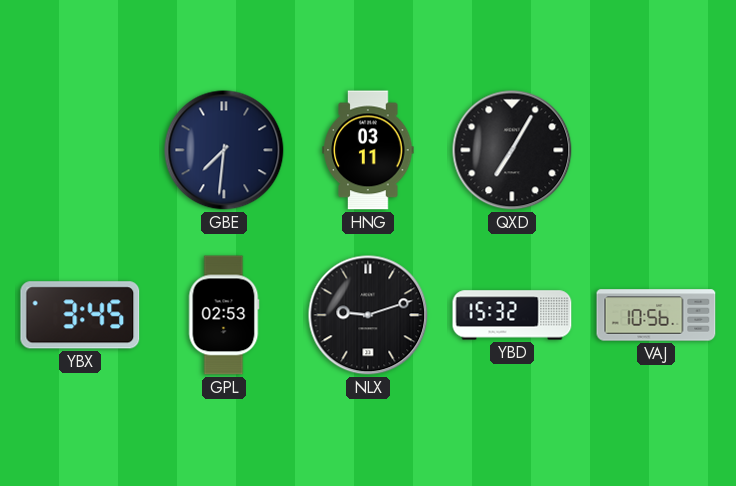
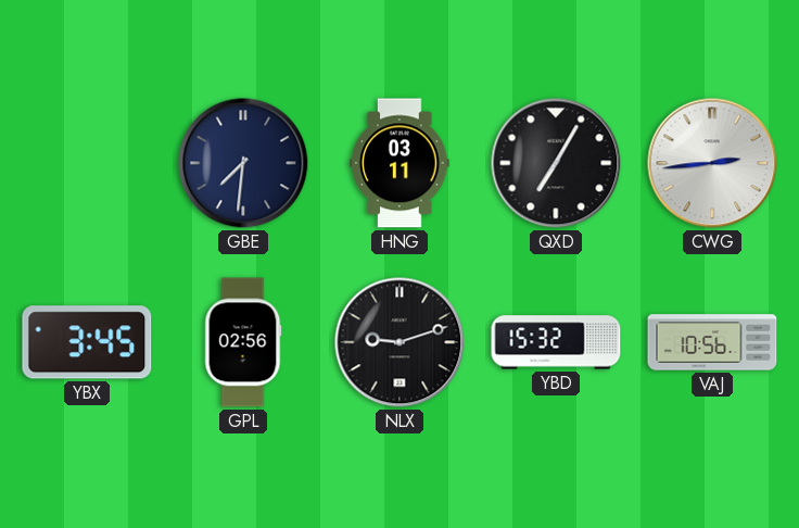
CWG: none -> 2:44 (712, 163)
GPL: 02:53 -> 02:56 (243, 342)
